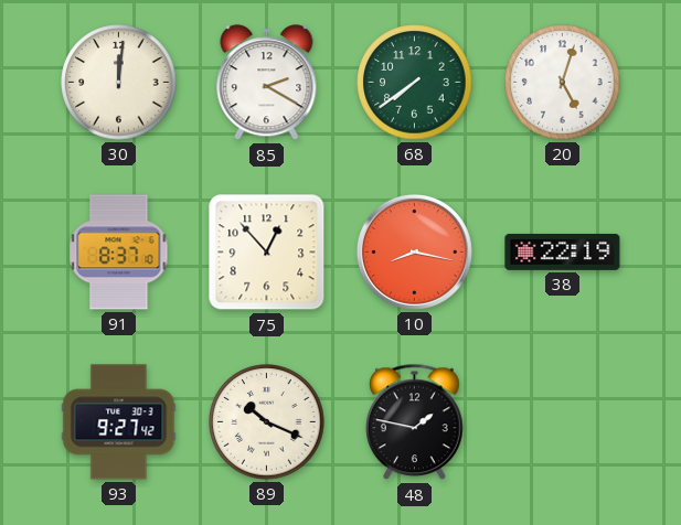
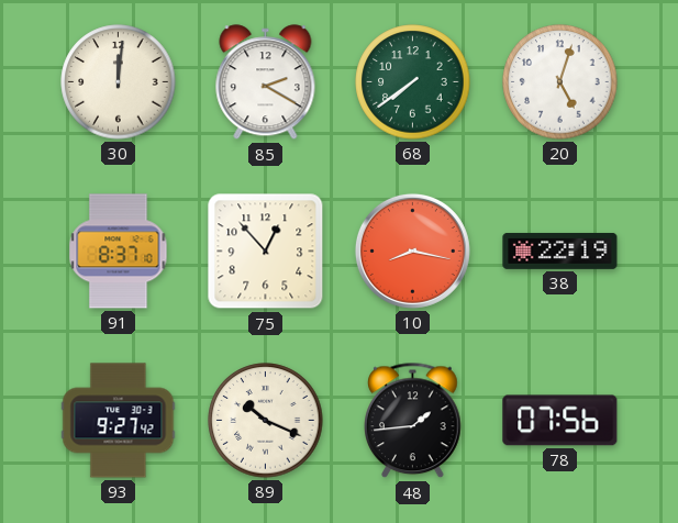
48: 1:47 -> 1:44 (413, 421)
78: none -> 07:56 (560, 421)
